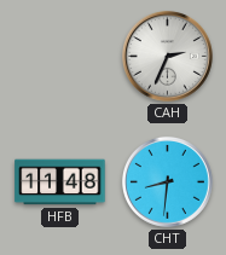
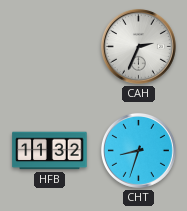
HFB: 11:48 -> 11:32 (50, 151)
CHT: 8:31 -> 8:33 (138, 150)
